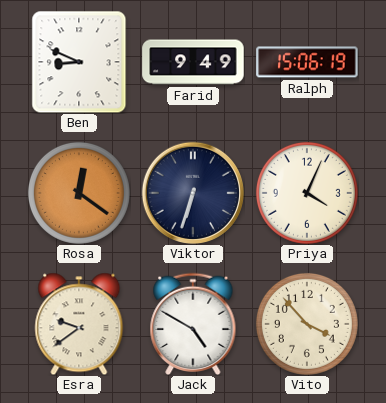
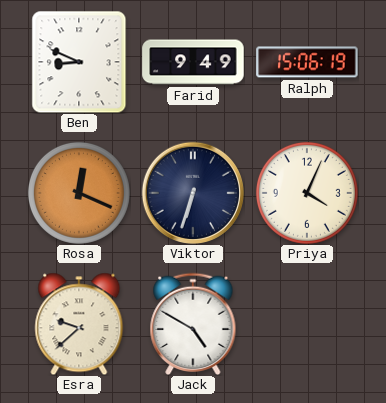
Rosa: 12:21 -> 12:19 (79, 193)
Esra: 9:39 -> 9:38 (79, 324)
Vito: 3:53 -> none (307, 324)
